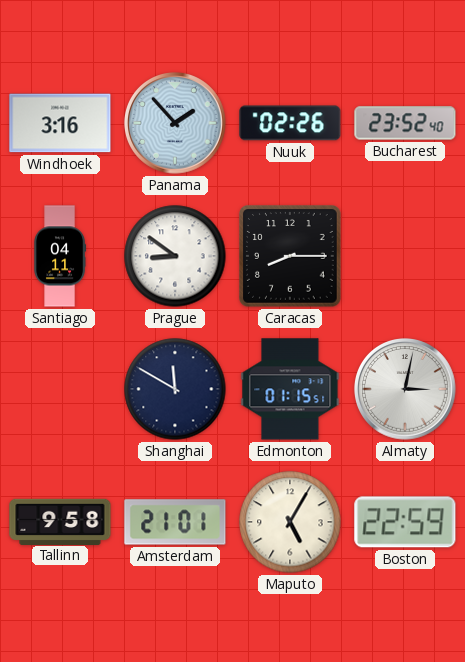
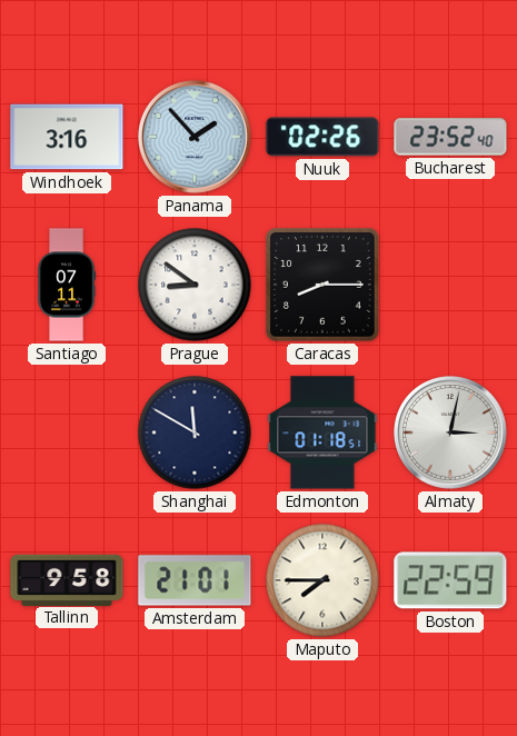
Santiago: 04:11 -> 07:11 (67, 285)
Edmonton: 01:15 -> 01:18 (322, 432)
Maputo: 5:05 -> 7:45 (322, 580)
